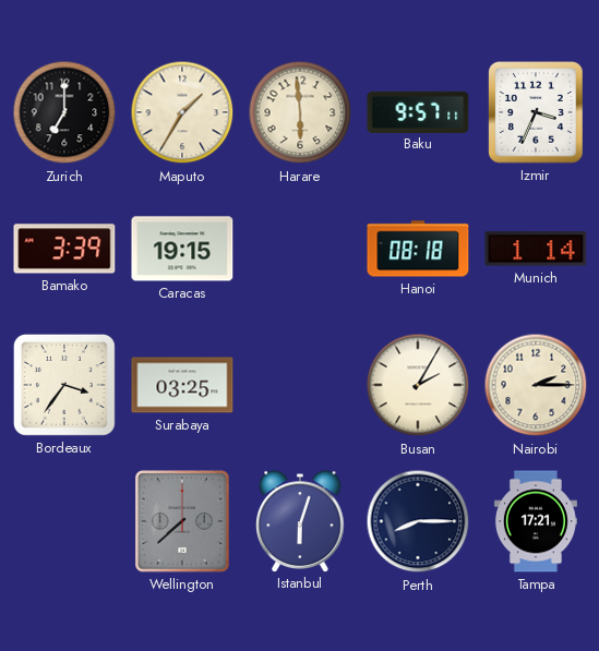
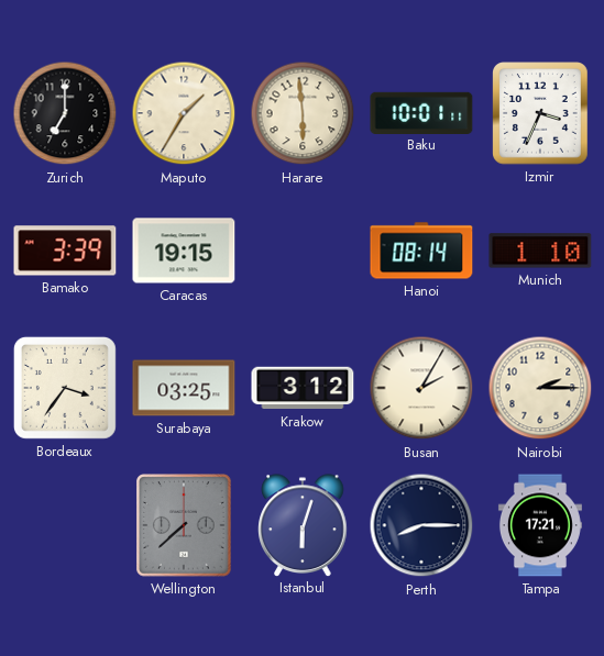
Baku: 9:57 -> 10:01 (421, 112)
Hanoi: 08:18 -> 08:14 (421, 251)
Munich: 1:14 -> 1:10 (540, 251)
Krakow: none -> 3:12 (303, 388)
